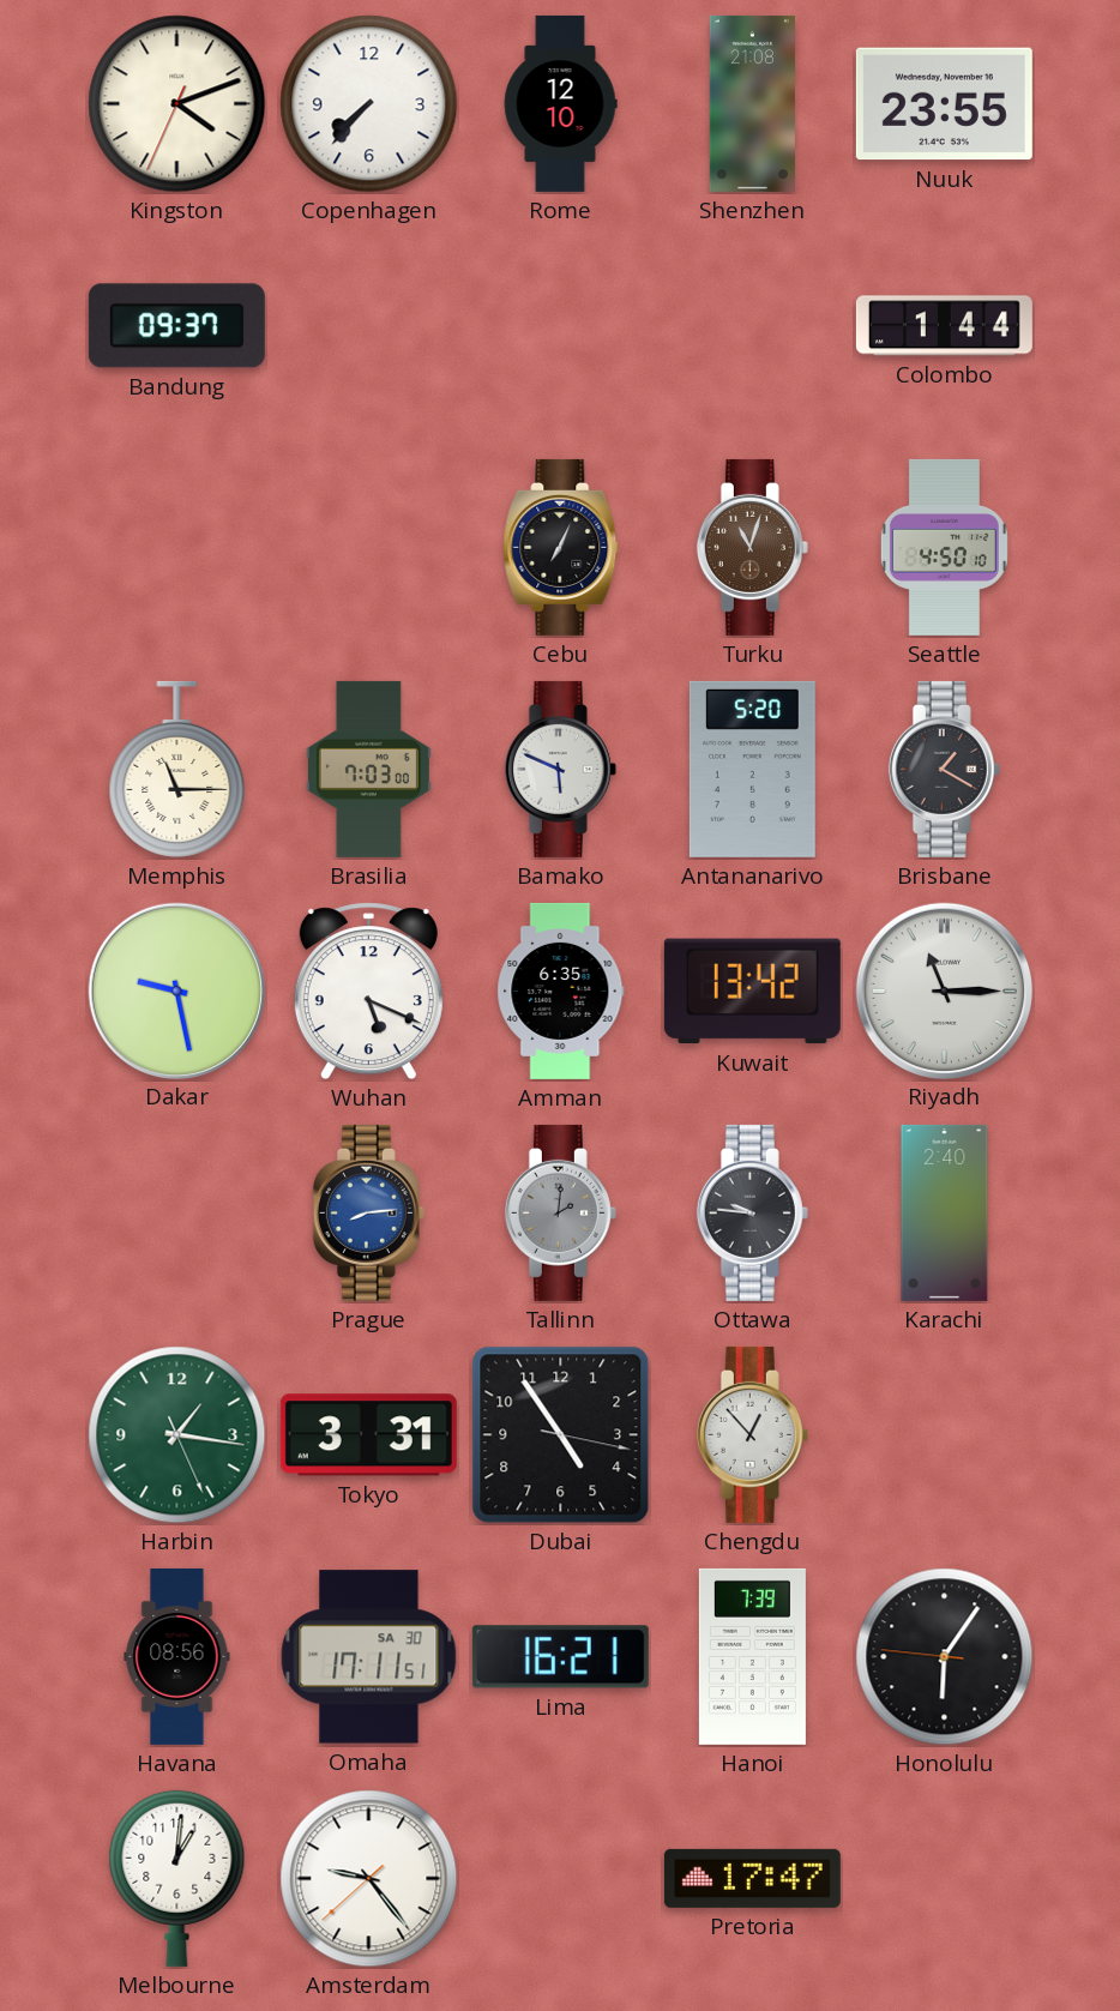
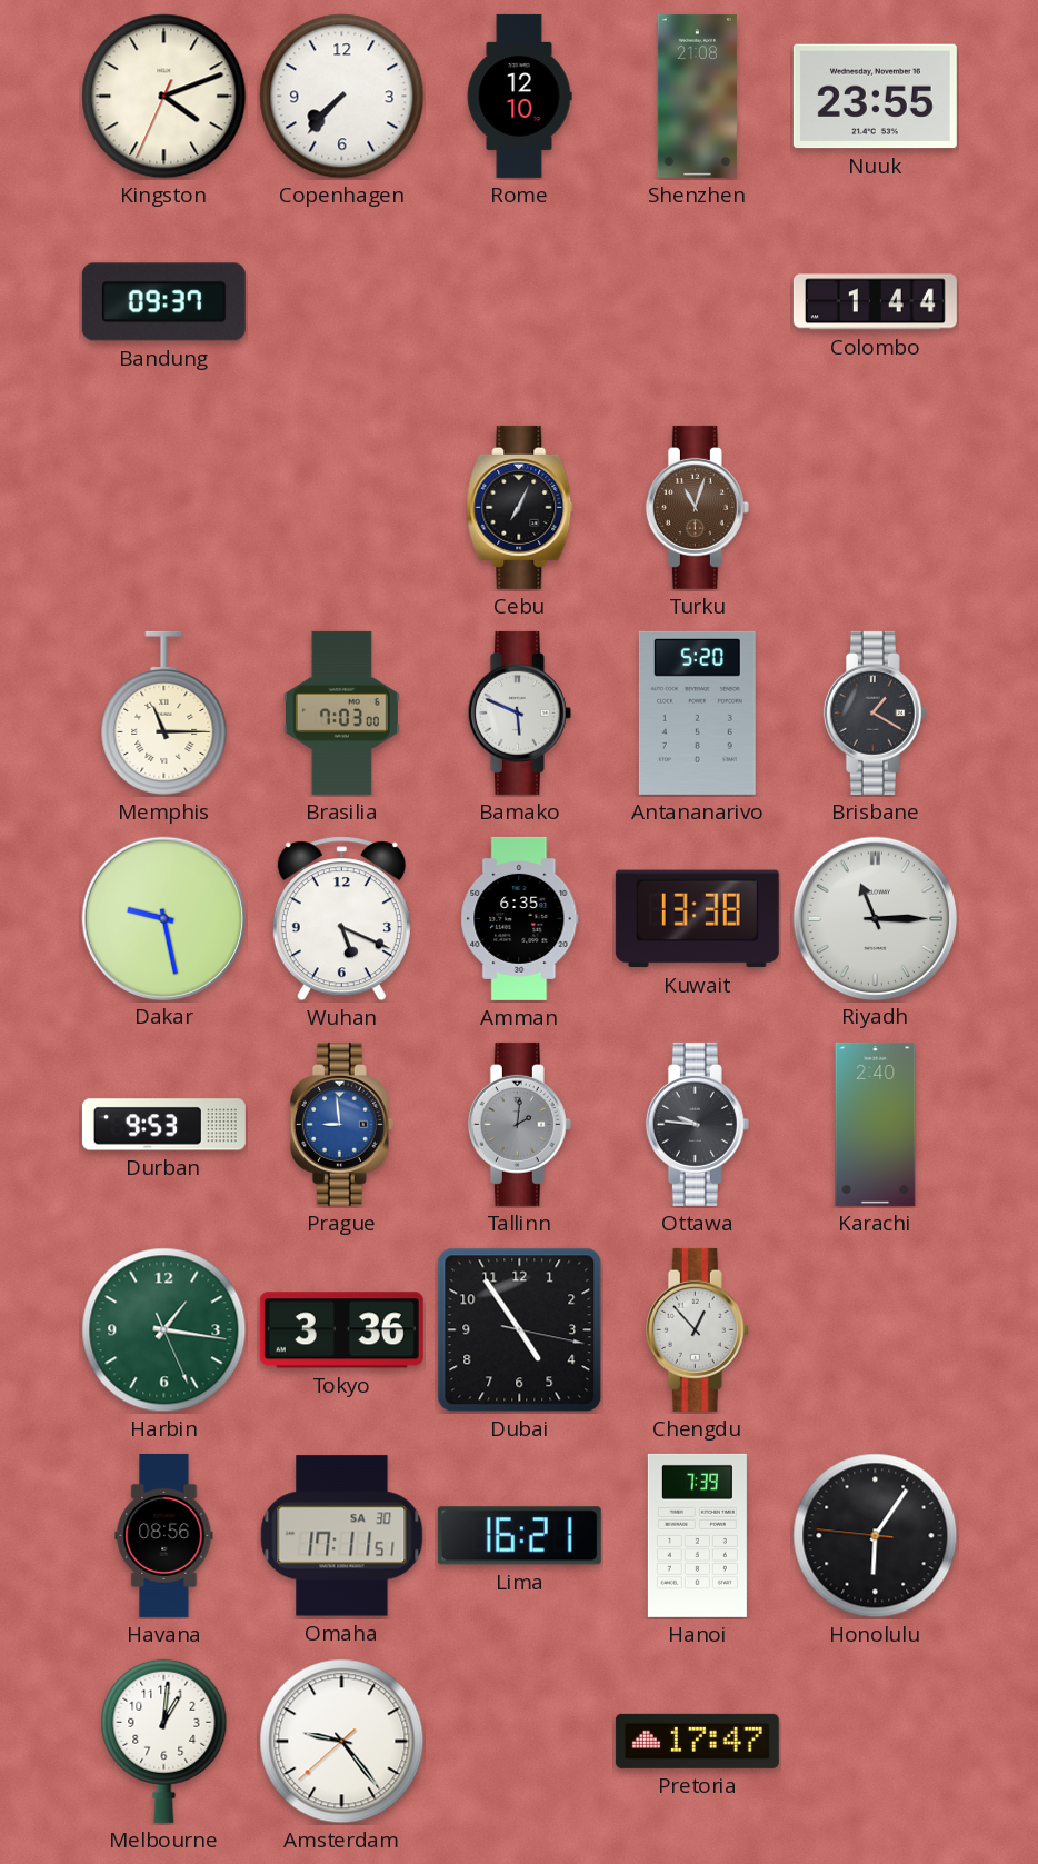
Seattle: 4:50 -> none (944, 547)
Kuwait: 13:42 -> 13:38 (697, 919)
Durban: none -> 9:53 (163, 1125)
Prague: 8:14 -> 8:59 (341, 1124)
Tokyo: 3:31 -> 3:36 (341, 1330)
